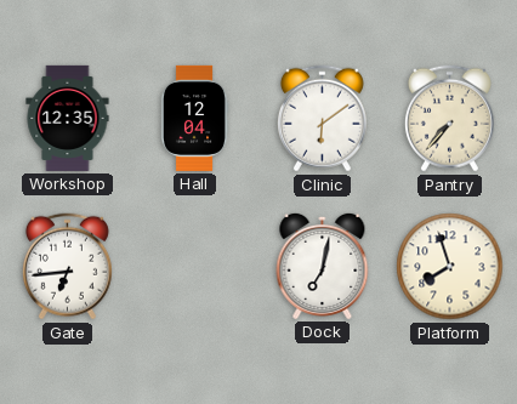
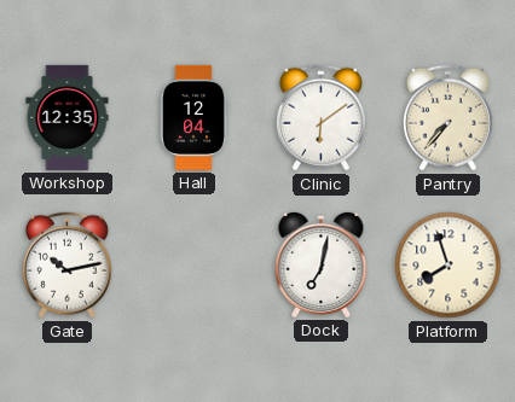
Gate: 6:44 -> 10:13 (66, 266)
